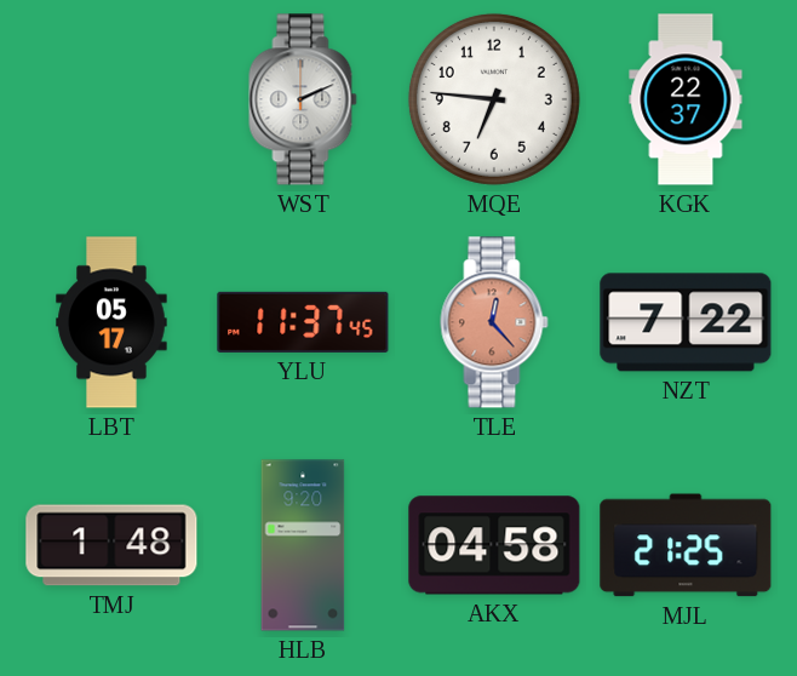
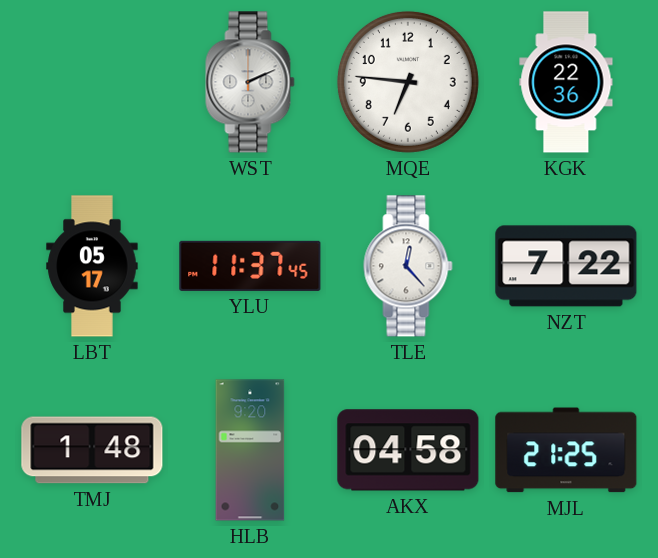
KGK: 22:37 -> 22:36 (566, 82)
TLE dial: salmon -> white (408, 266)
